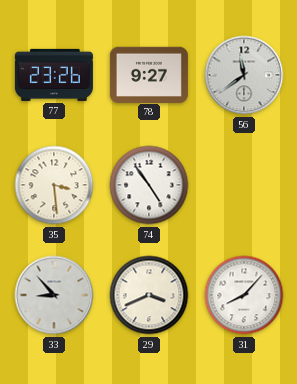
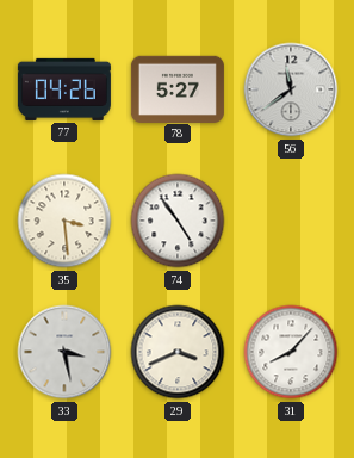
77: 23:26 -> 04:26 (64, 89)
78: 9:27 -> 5:27 (178, 88)
33: 8:53 -> 3:28 (64, 352)
